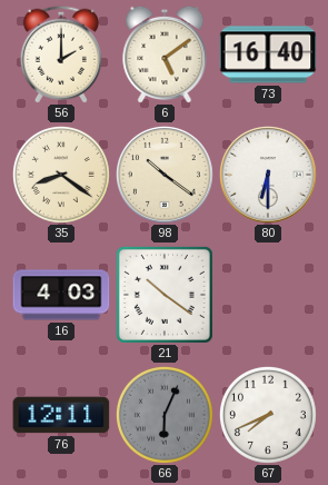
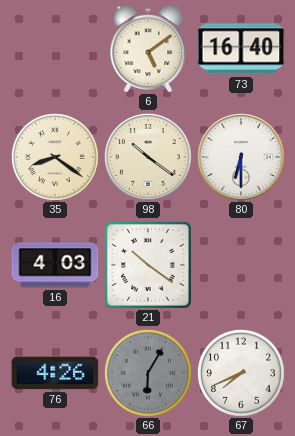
56: 2:00 -> none (61, 55)
76: 12:11 -> 4:26 (55, 373)
66: 6:04 -> 6:05 (148, 373)
